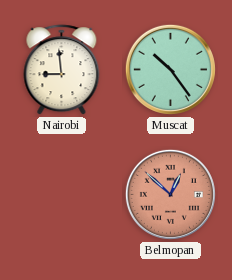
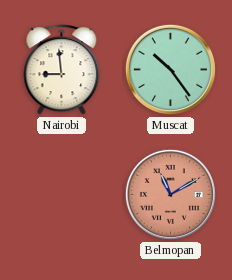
Belmopan: 12:52 -> 11:10 (170, 194)
